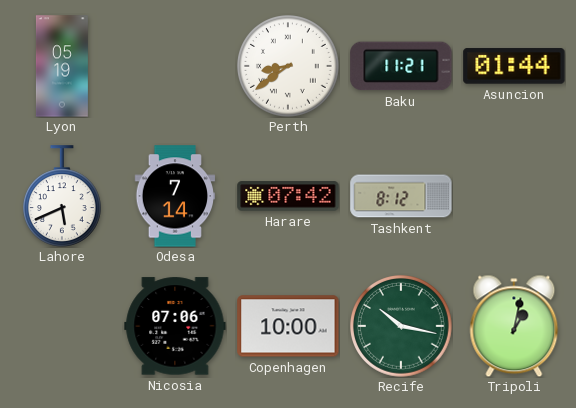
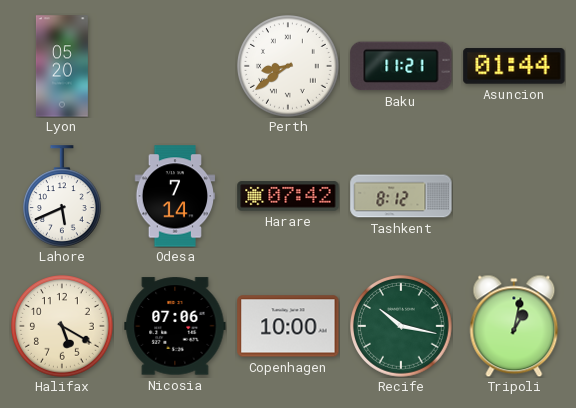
Lyon: 05:19 -> 05:20 (62, 66)
Halifax: none -> 5:20 (63, 327)
